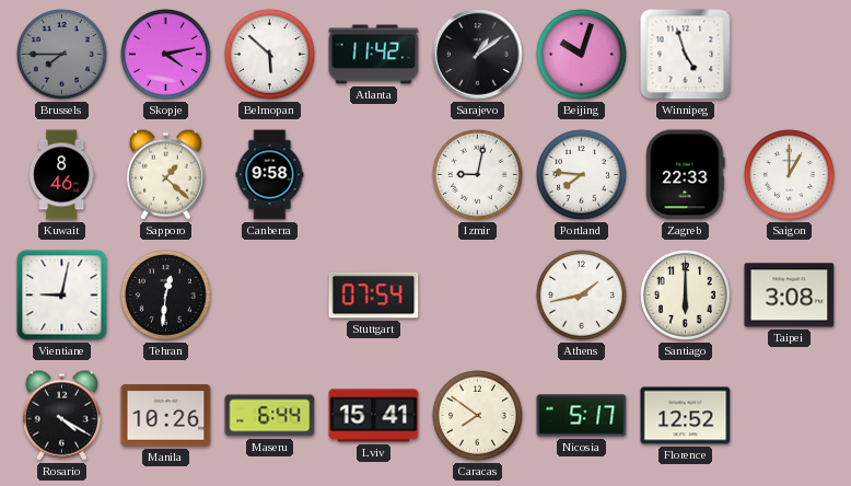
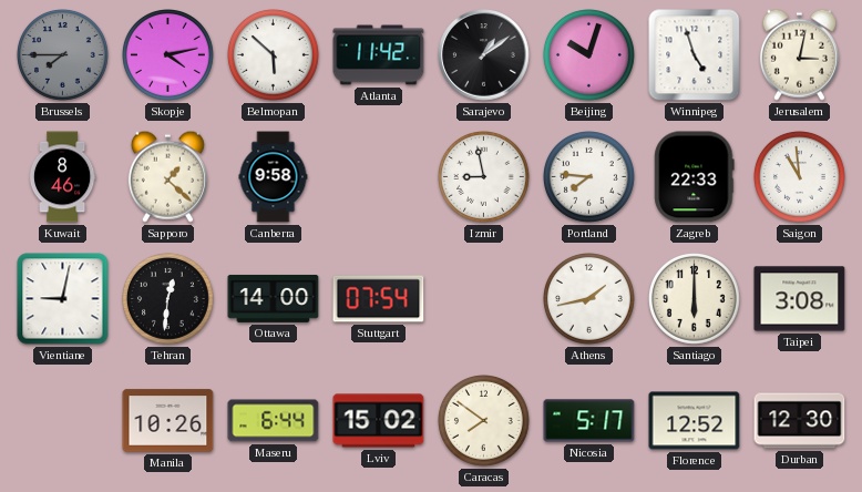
Jerusalem: none -> 3:02 (799, 54)
Izmir: 9:02 -> 8:58 (484, 177)
Saigon: 1:00 -> 10:59 (800, 177)
Ottawa: none -> 14:00 (274, 298)
Rosario: 4:20 -> none (61, 415)
Lviv: 15:41 -> 15:02 (379, 421)
Durban: none -> 12:30 (800, 421)
